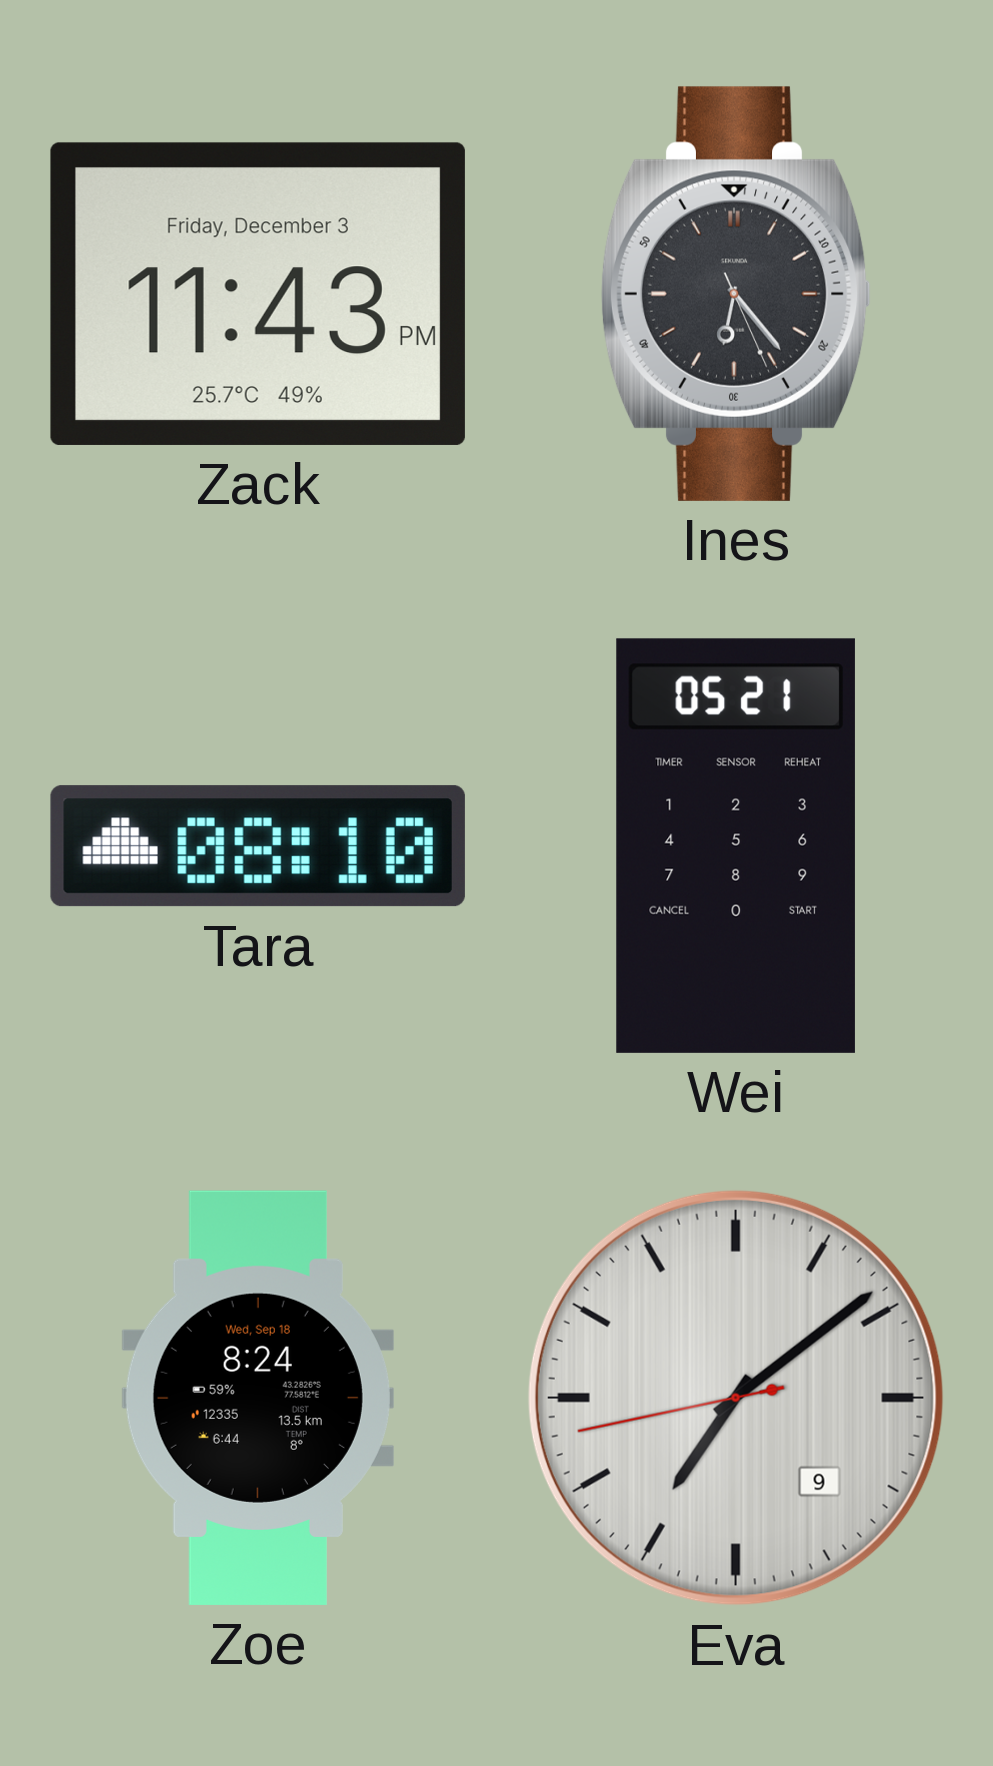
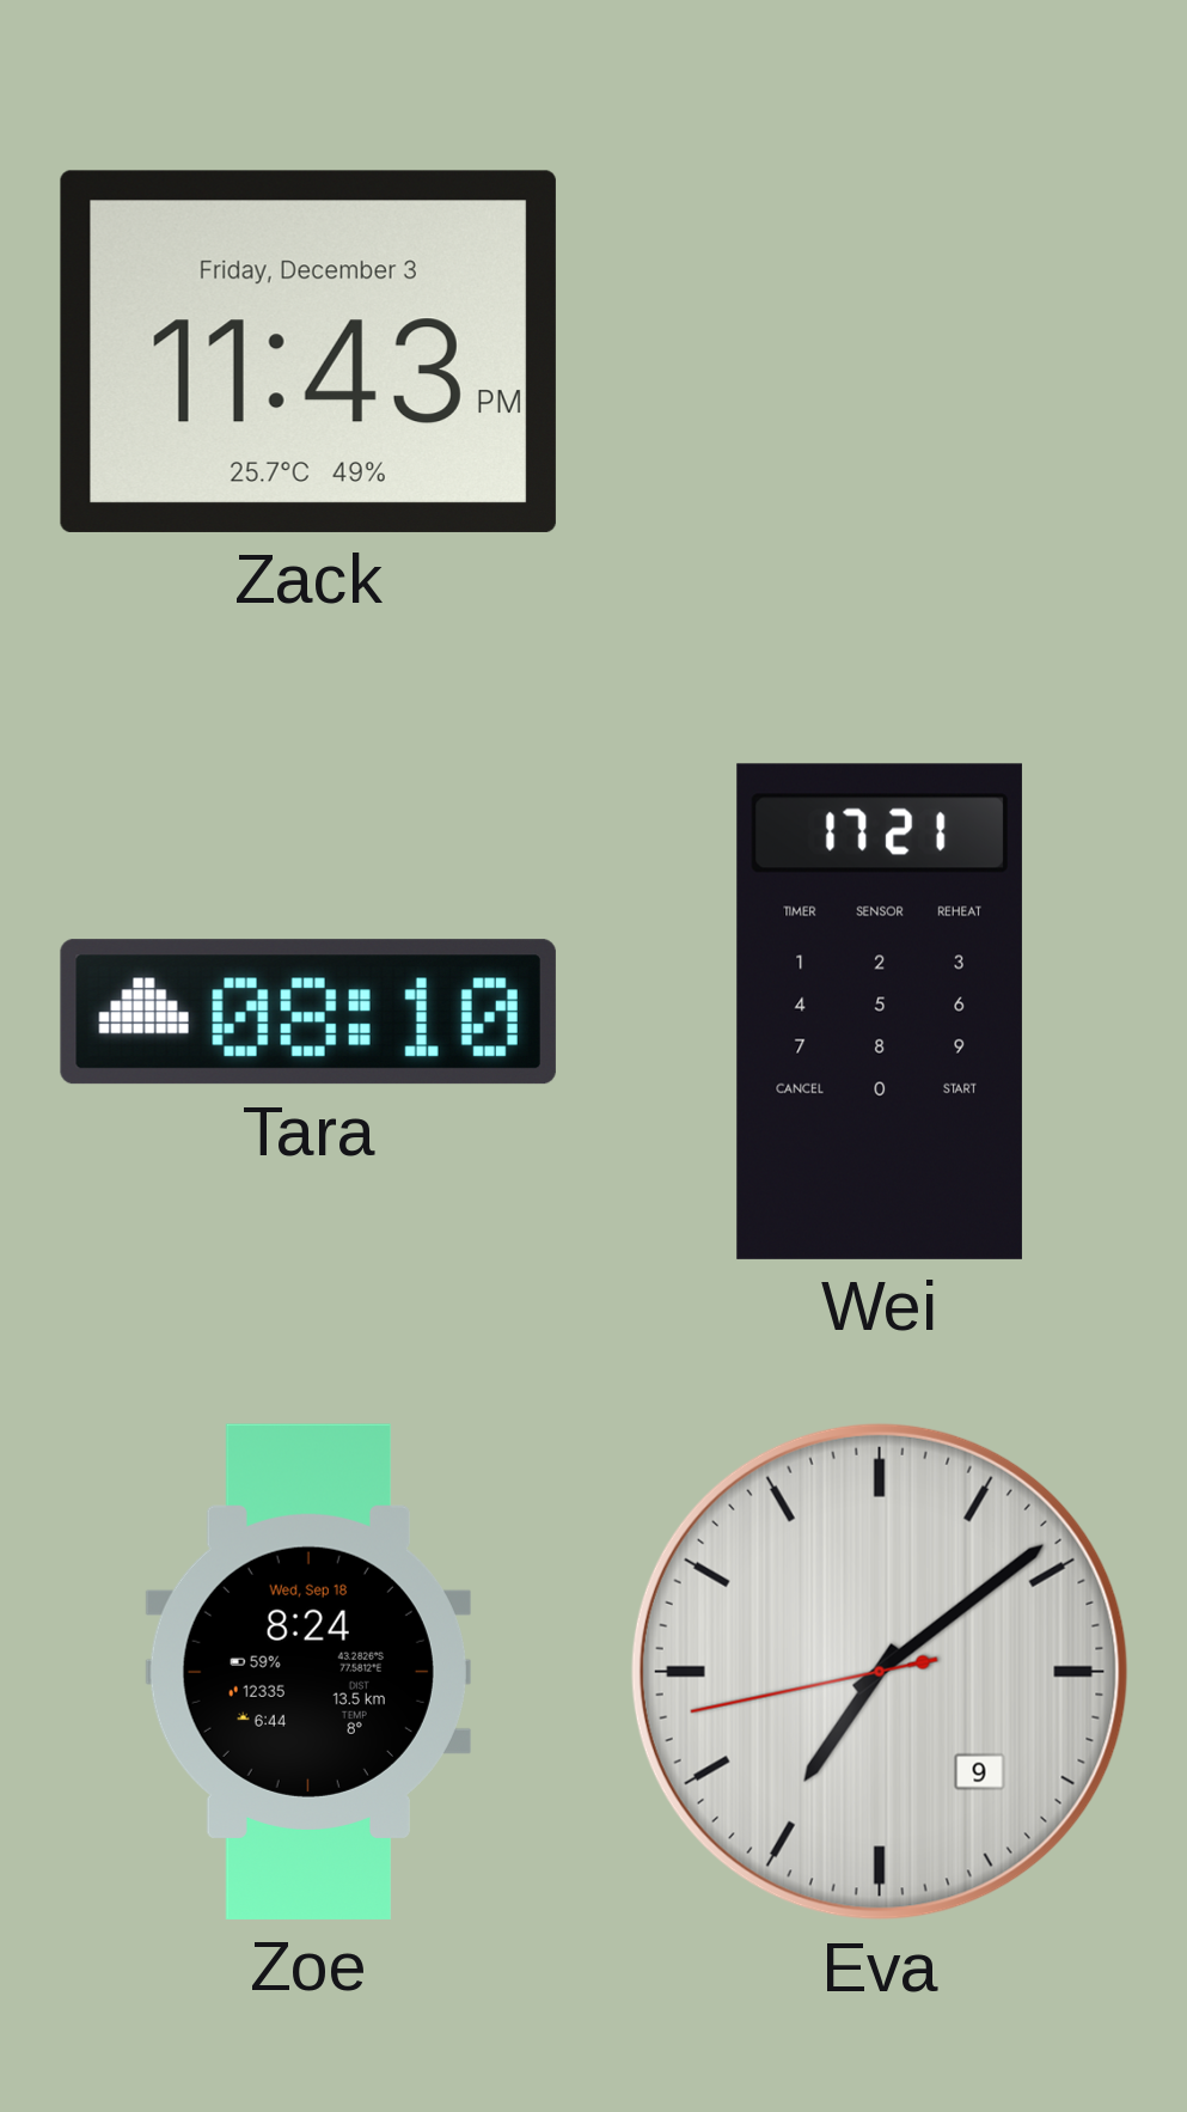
Ines: 6:23 -> none (736, 294)
Wei: 05:21 -> 17:21 (880, 1012)
